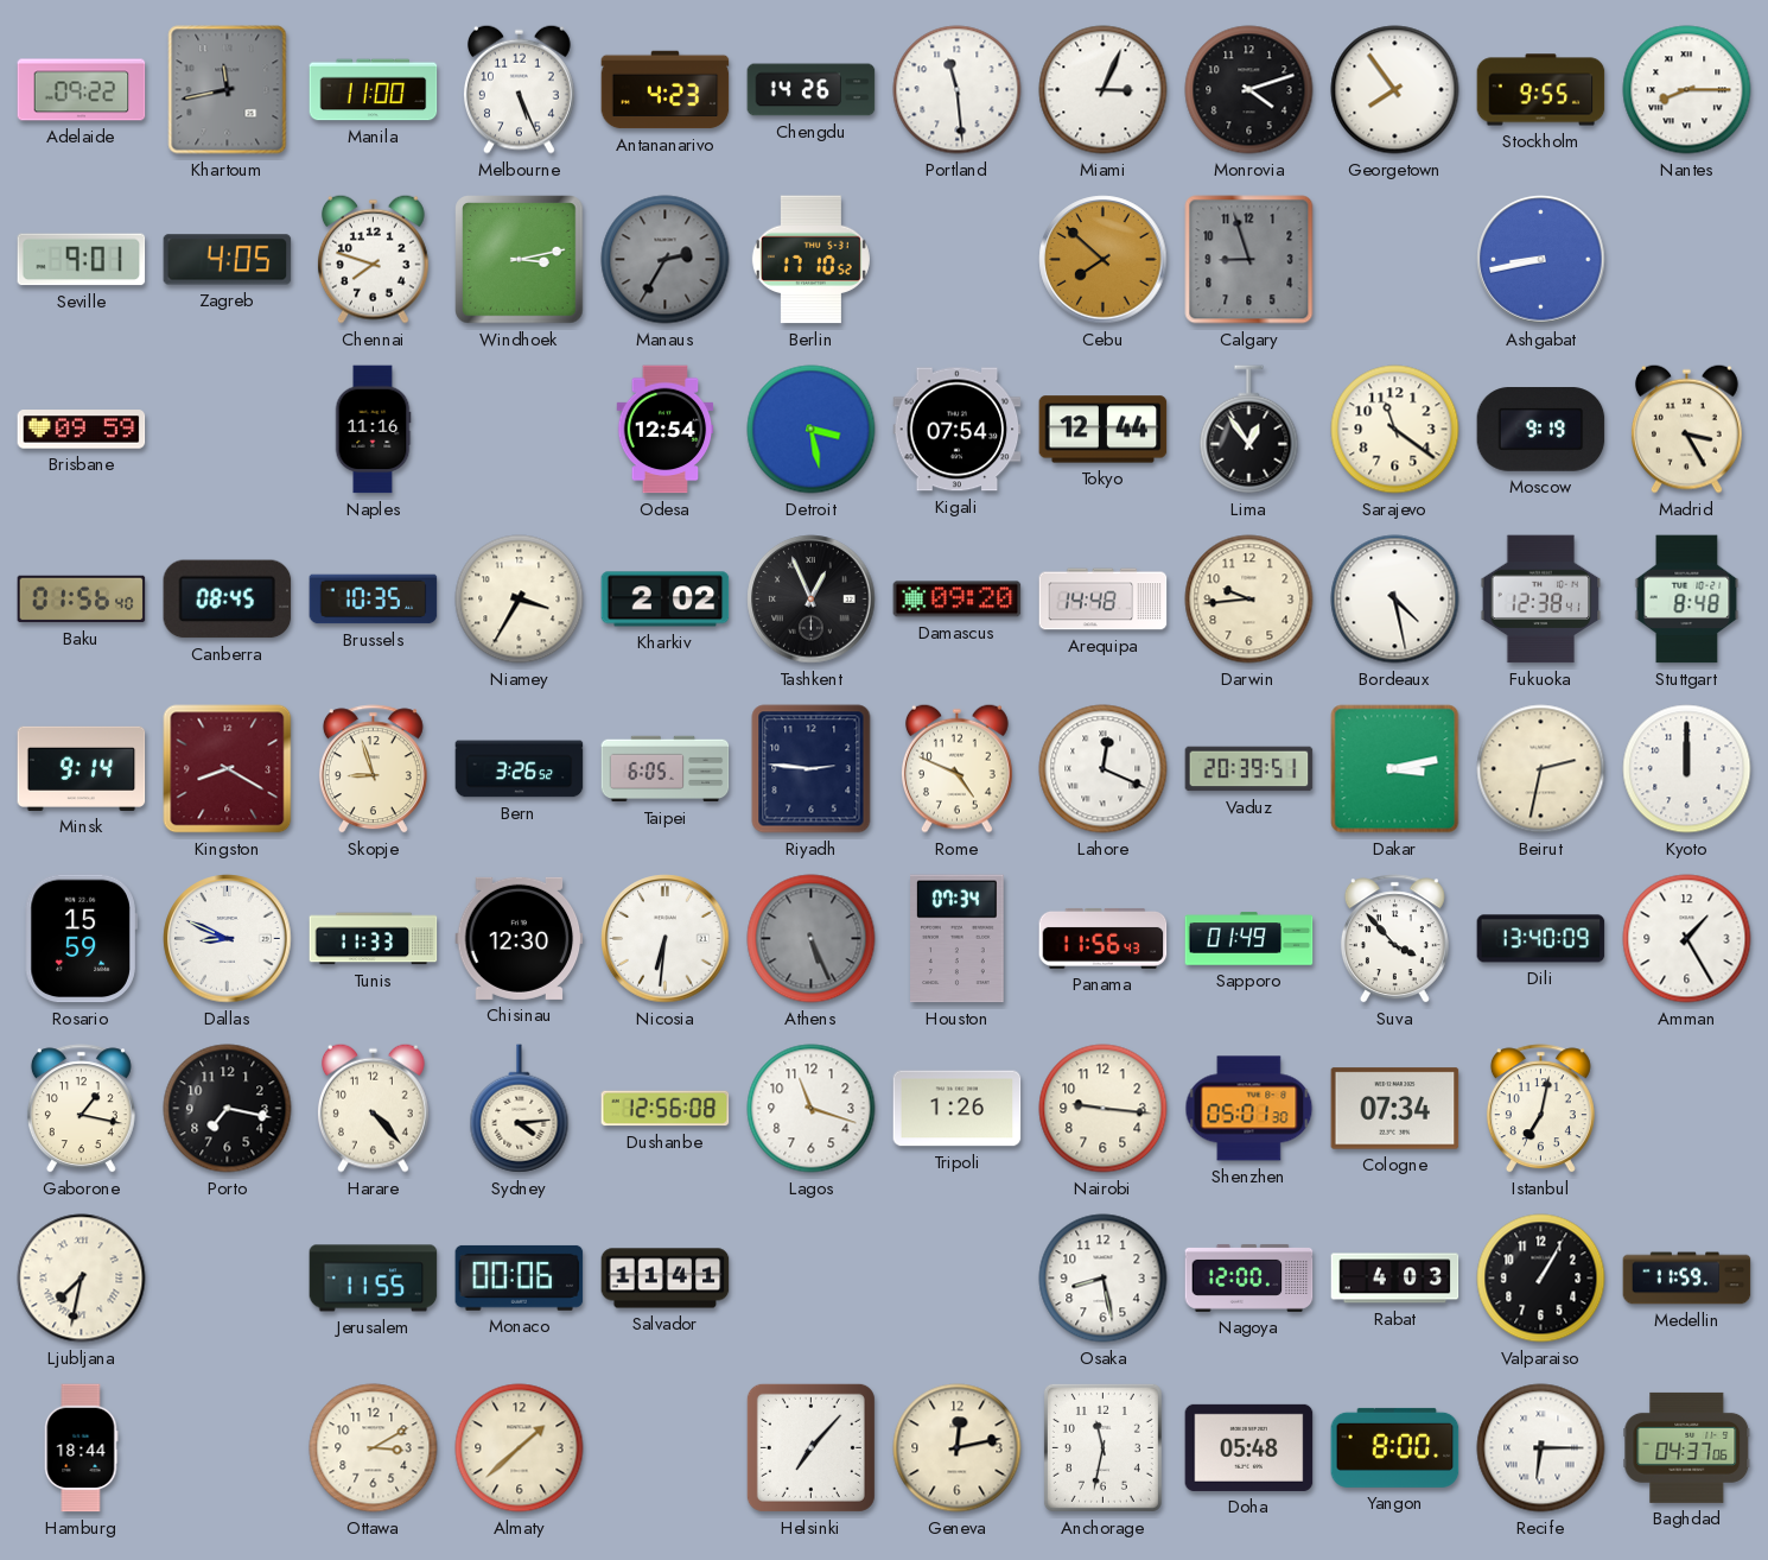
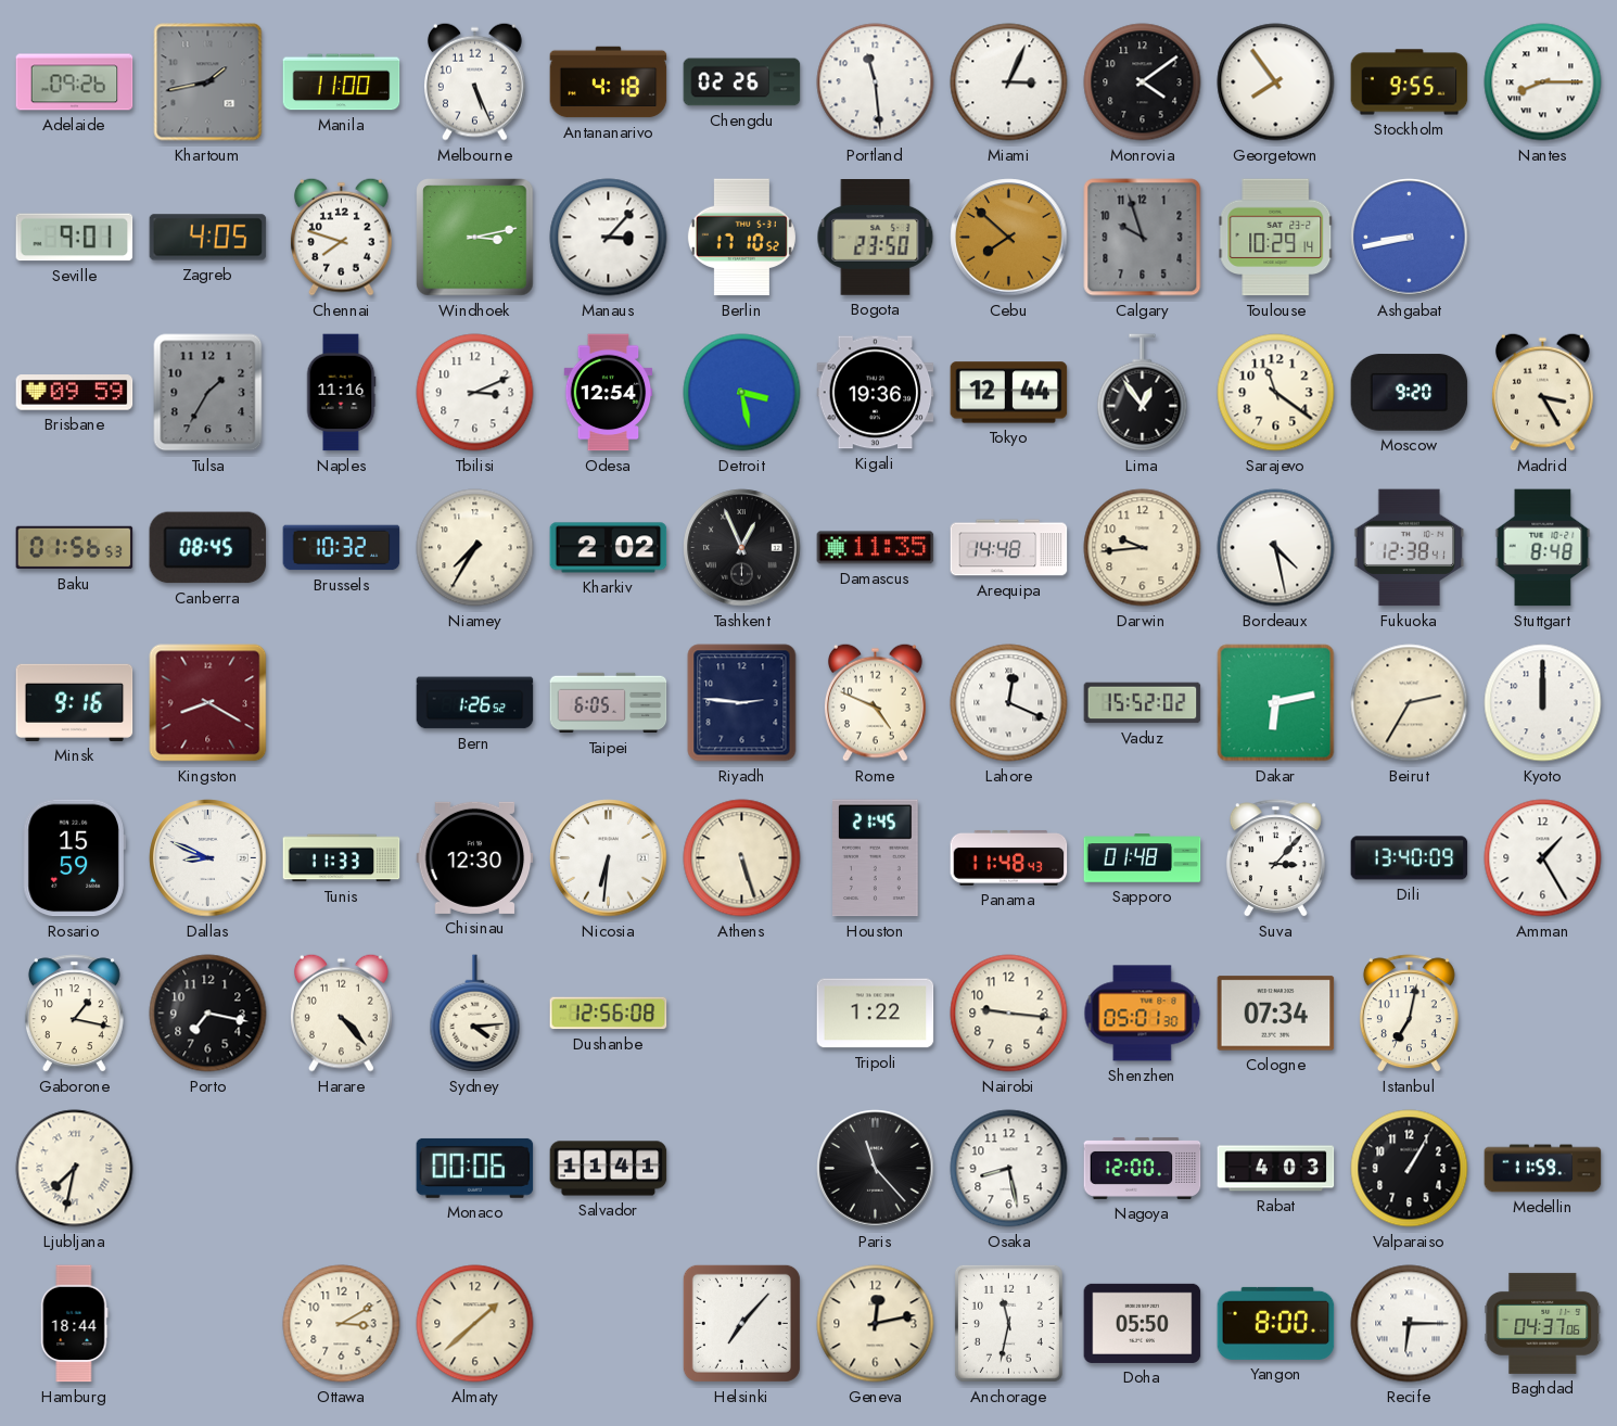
Adelaide: 09:22 -> 09:26 (75, 82)
Khartoum: 11:43 -> 1:43 (208, 82)
Antananarivo: 4:23 -> 4:18 (609, 82)
Chengdu: 14:26 -> 02:26 (742, 82)
Monrovia: 4:12 -> 4:09 (1143, 82)
Manaus: 2:35 -> 3:07 (609, 238)
Manaus dial: grey -> white (609, 238)
Bogota: none -> 23:50 (876, 238)
Calgary: 8:57 -> 9:57 (1143, 238)
Toulouse: none -> 10:29 (1276, 238)
Tulsa: none -> 1:35 (208, 393)
Tbilisi: none -> 3:11 (475, 393)
Kigali: 07:54 -> 19:36 (876, 393)
Moscow: 9:19 -> 9:20 (1410, 393)
Baku: 01:56:40 -> 01:56:53 (75, 548)
Brussels: 10:35 -> 10:32 (342, 548)
Niamey: 3:35 -> 7:35 (475, 548)
Damascus: 09:20 -> 11:35 (876, 548)
Minsk: 9:14 -> 9:16 (75, 702)
Skopje: 8:57 -> none (373, 769)
Bern: 3:26 -> 1:26 (475, 703)
Vaduz: 20:39 -> 15:52 (1143, 703)
Dakar: 3:13 -> 6:13 (1276, 703)
Beirut: 2:32 -> 2:35 (1410, 703)
Athens: 5:26 -> 5:27 (742, 858)
Athens dial: grey -> cream (742, 858)
Houston: 07:34 -> 21:45 (876, 858)
Panama: 11:56 -> 11:48 (1009, 857)
Sapporo: 01:49 -> 01:48 (1143, 858)
Suva: 3:53 -> 3:07 (1275, 858)
Lagos: 11:18 -> none (812, 1109)
Tripoli: 1:26 -> 1:22 (876, 1014)
Jerusalem: 11:55 -> none (374, 1279)
Paris: none -> 11:23 (876, 1169)
Doha: 05:48 -> 05:50 (1143, 1323)
